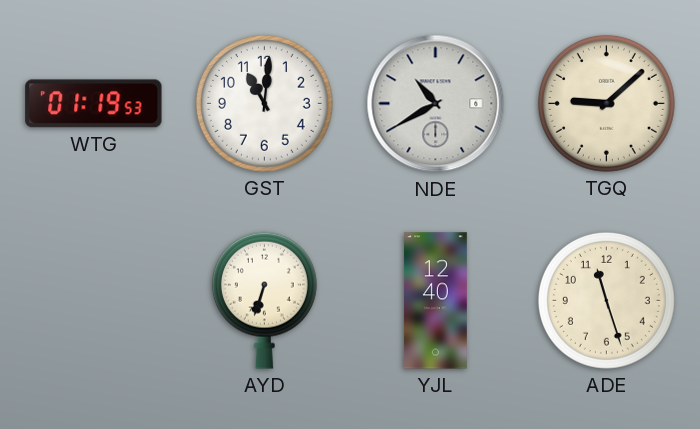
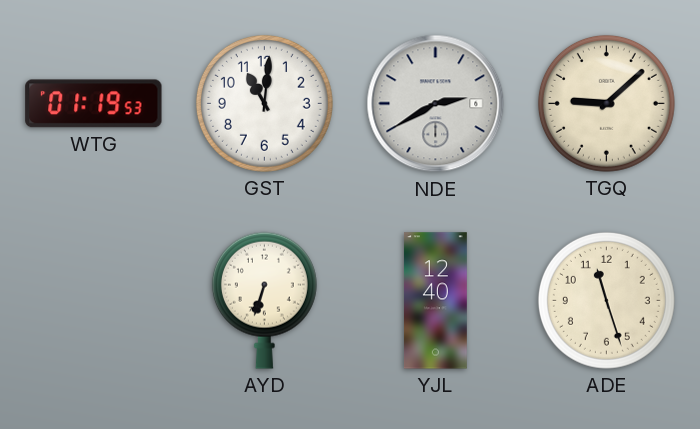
NDE: 10:40 -> 2:40 (436, 104)
